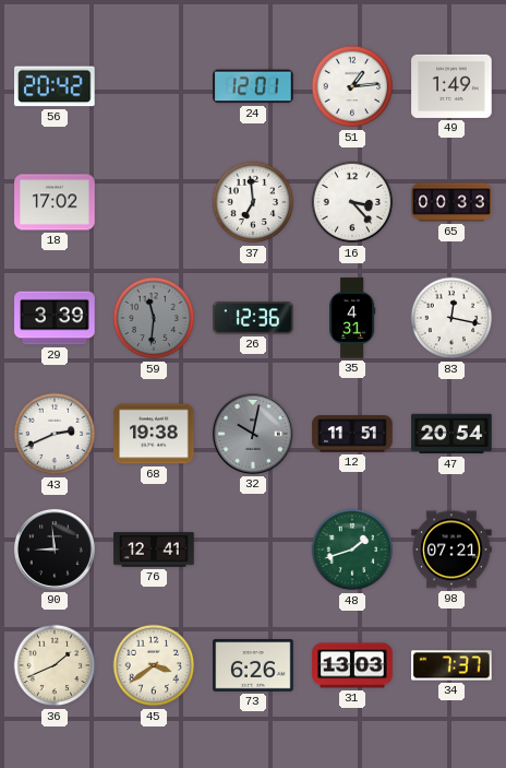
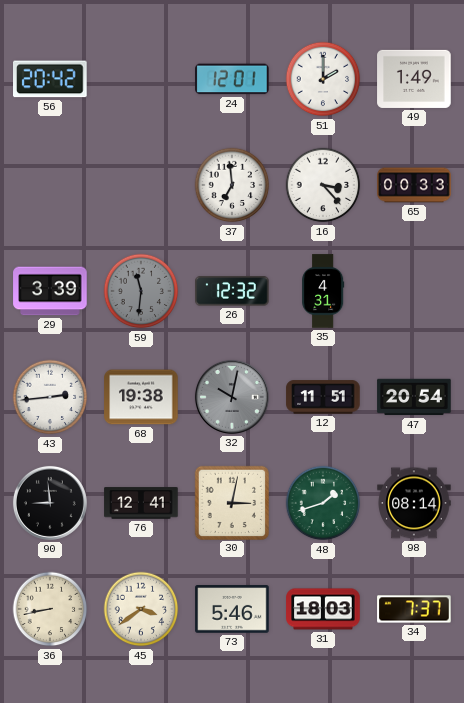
51: 1:14 -> 2:00 (323, 79)
18: 17:02 -> none (55, 202)
26: 12:36 -> 12:32 (232, 291)
83: 12:17 -> none (451, 318)
43: 2:41 -> 2:44 (50, 397)
30: none -> 3:02 (231, 502)
98: 07:21 -> 08:14 (414, 503)
36: 1:41 -> 8:43 (50, 609)
73: 6:26 -> 5:46 (232, 609)
31: 13:03 -> 18:03 (323, 609)
